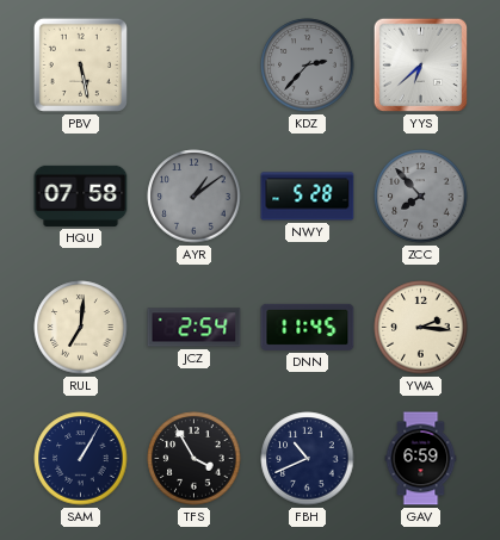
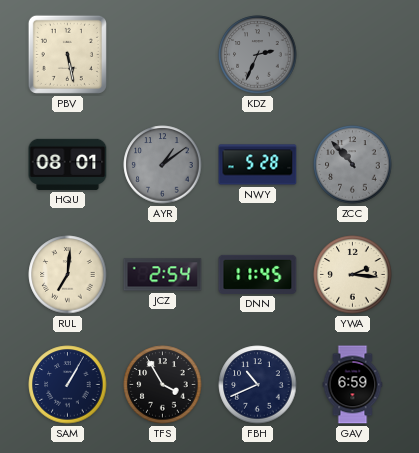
KDZ: 2:37 -> 2:34 (258, 55)
YYS: 6:38 -> none (421, 66)
HQU: 07:58 -> 08:01 (68, 164)
ZCC: 7:53 -> 10:53 (353, 165)
